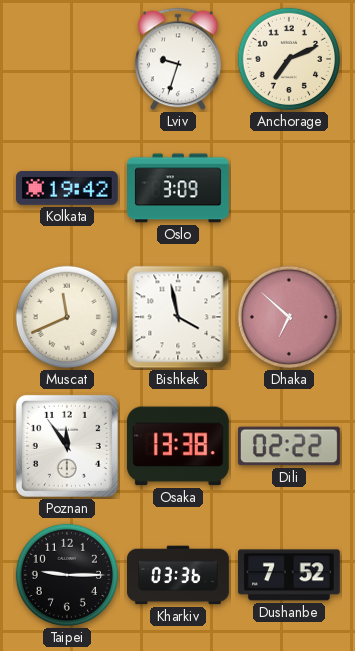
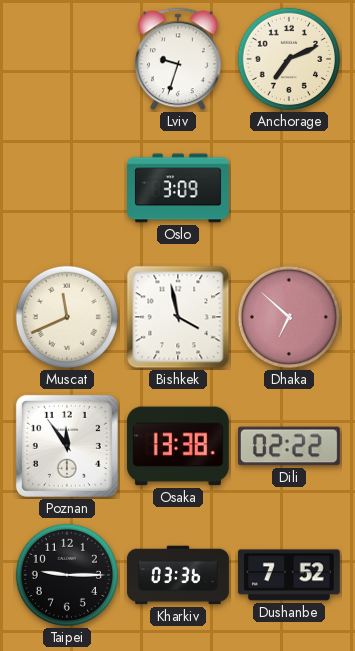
Kolkata: 19:42 -> none (67, 188)
